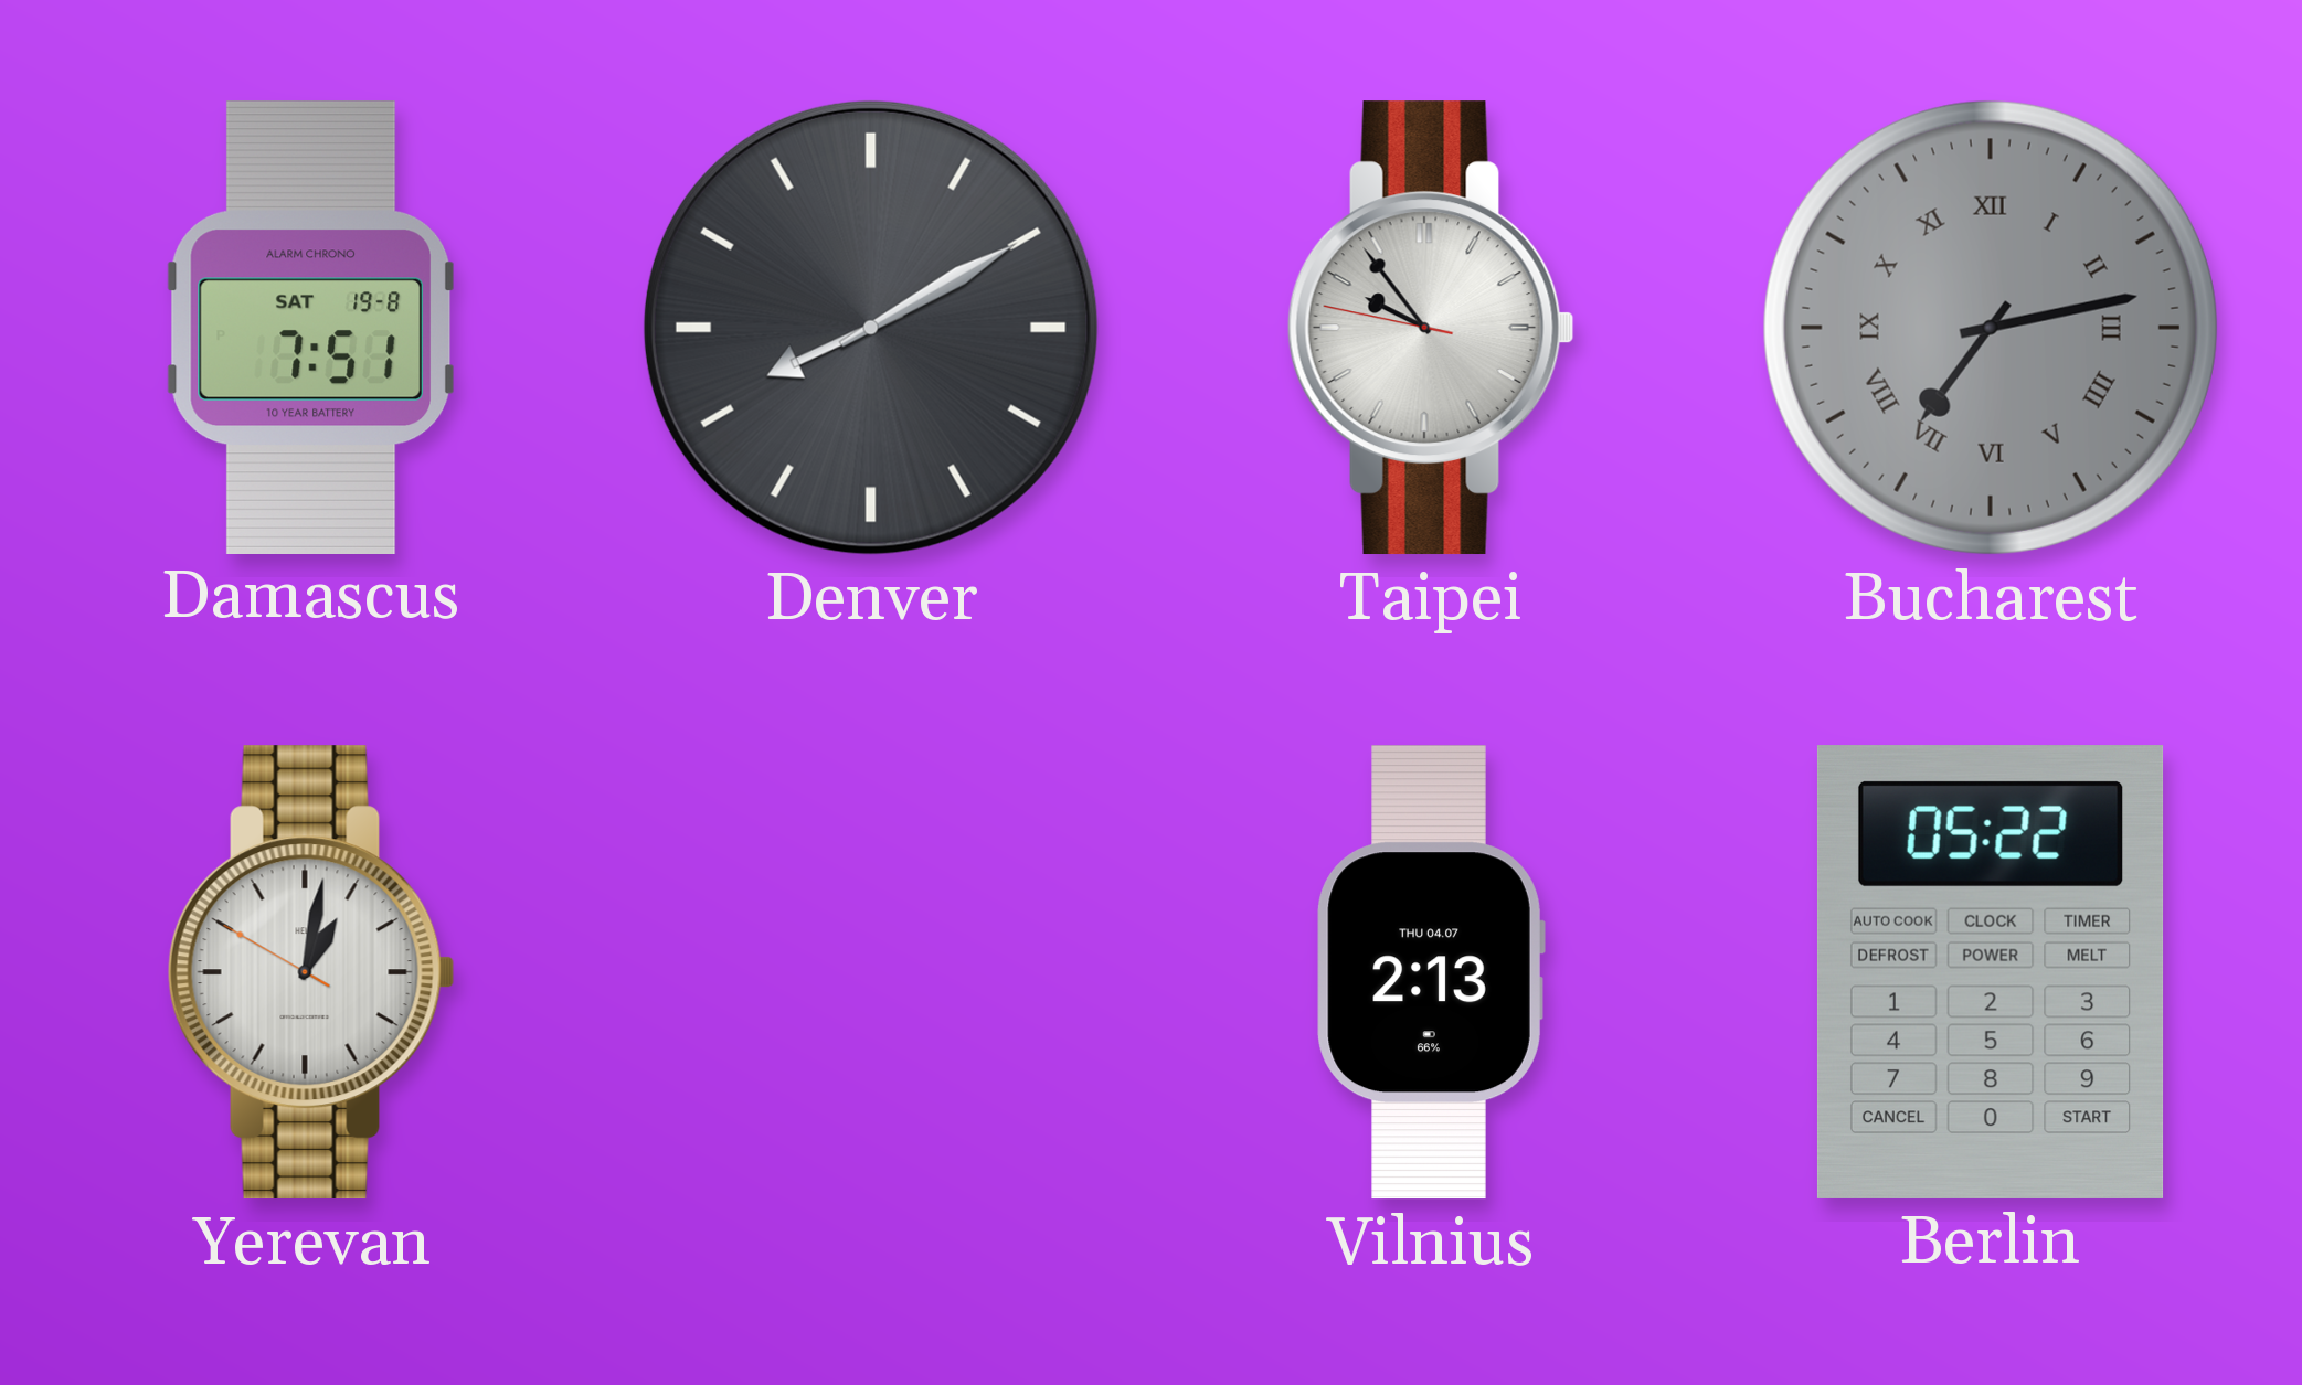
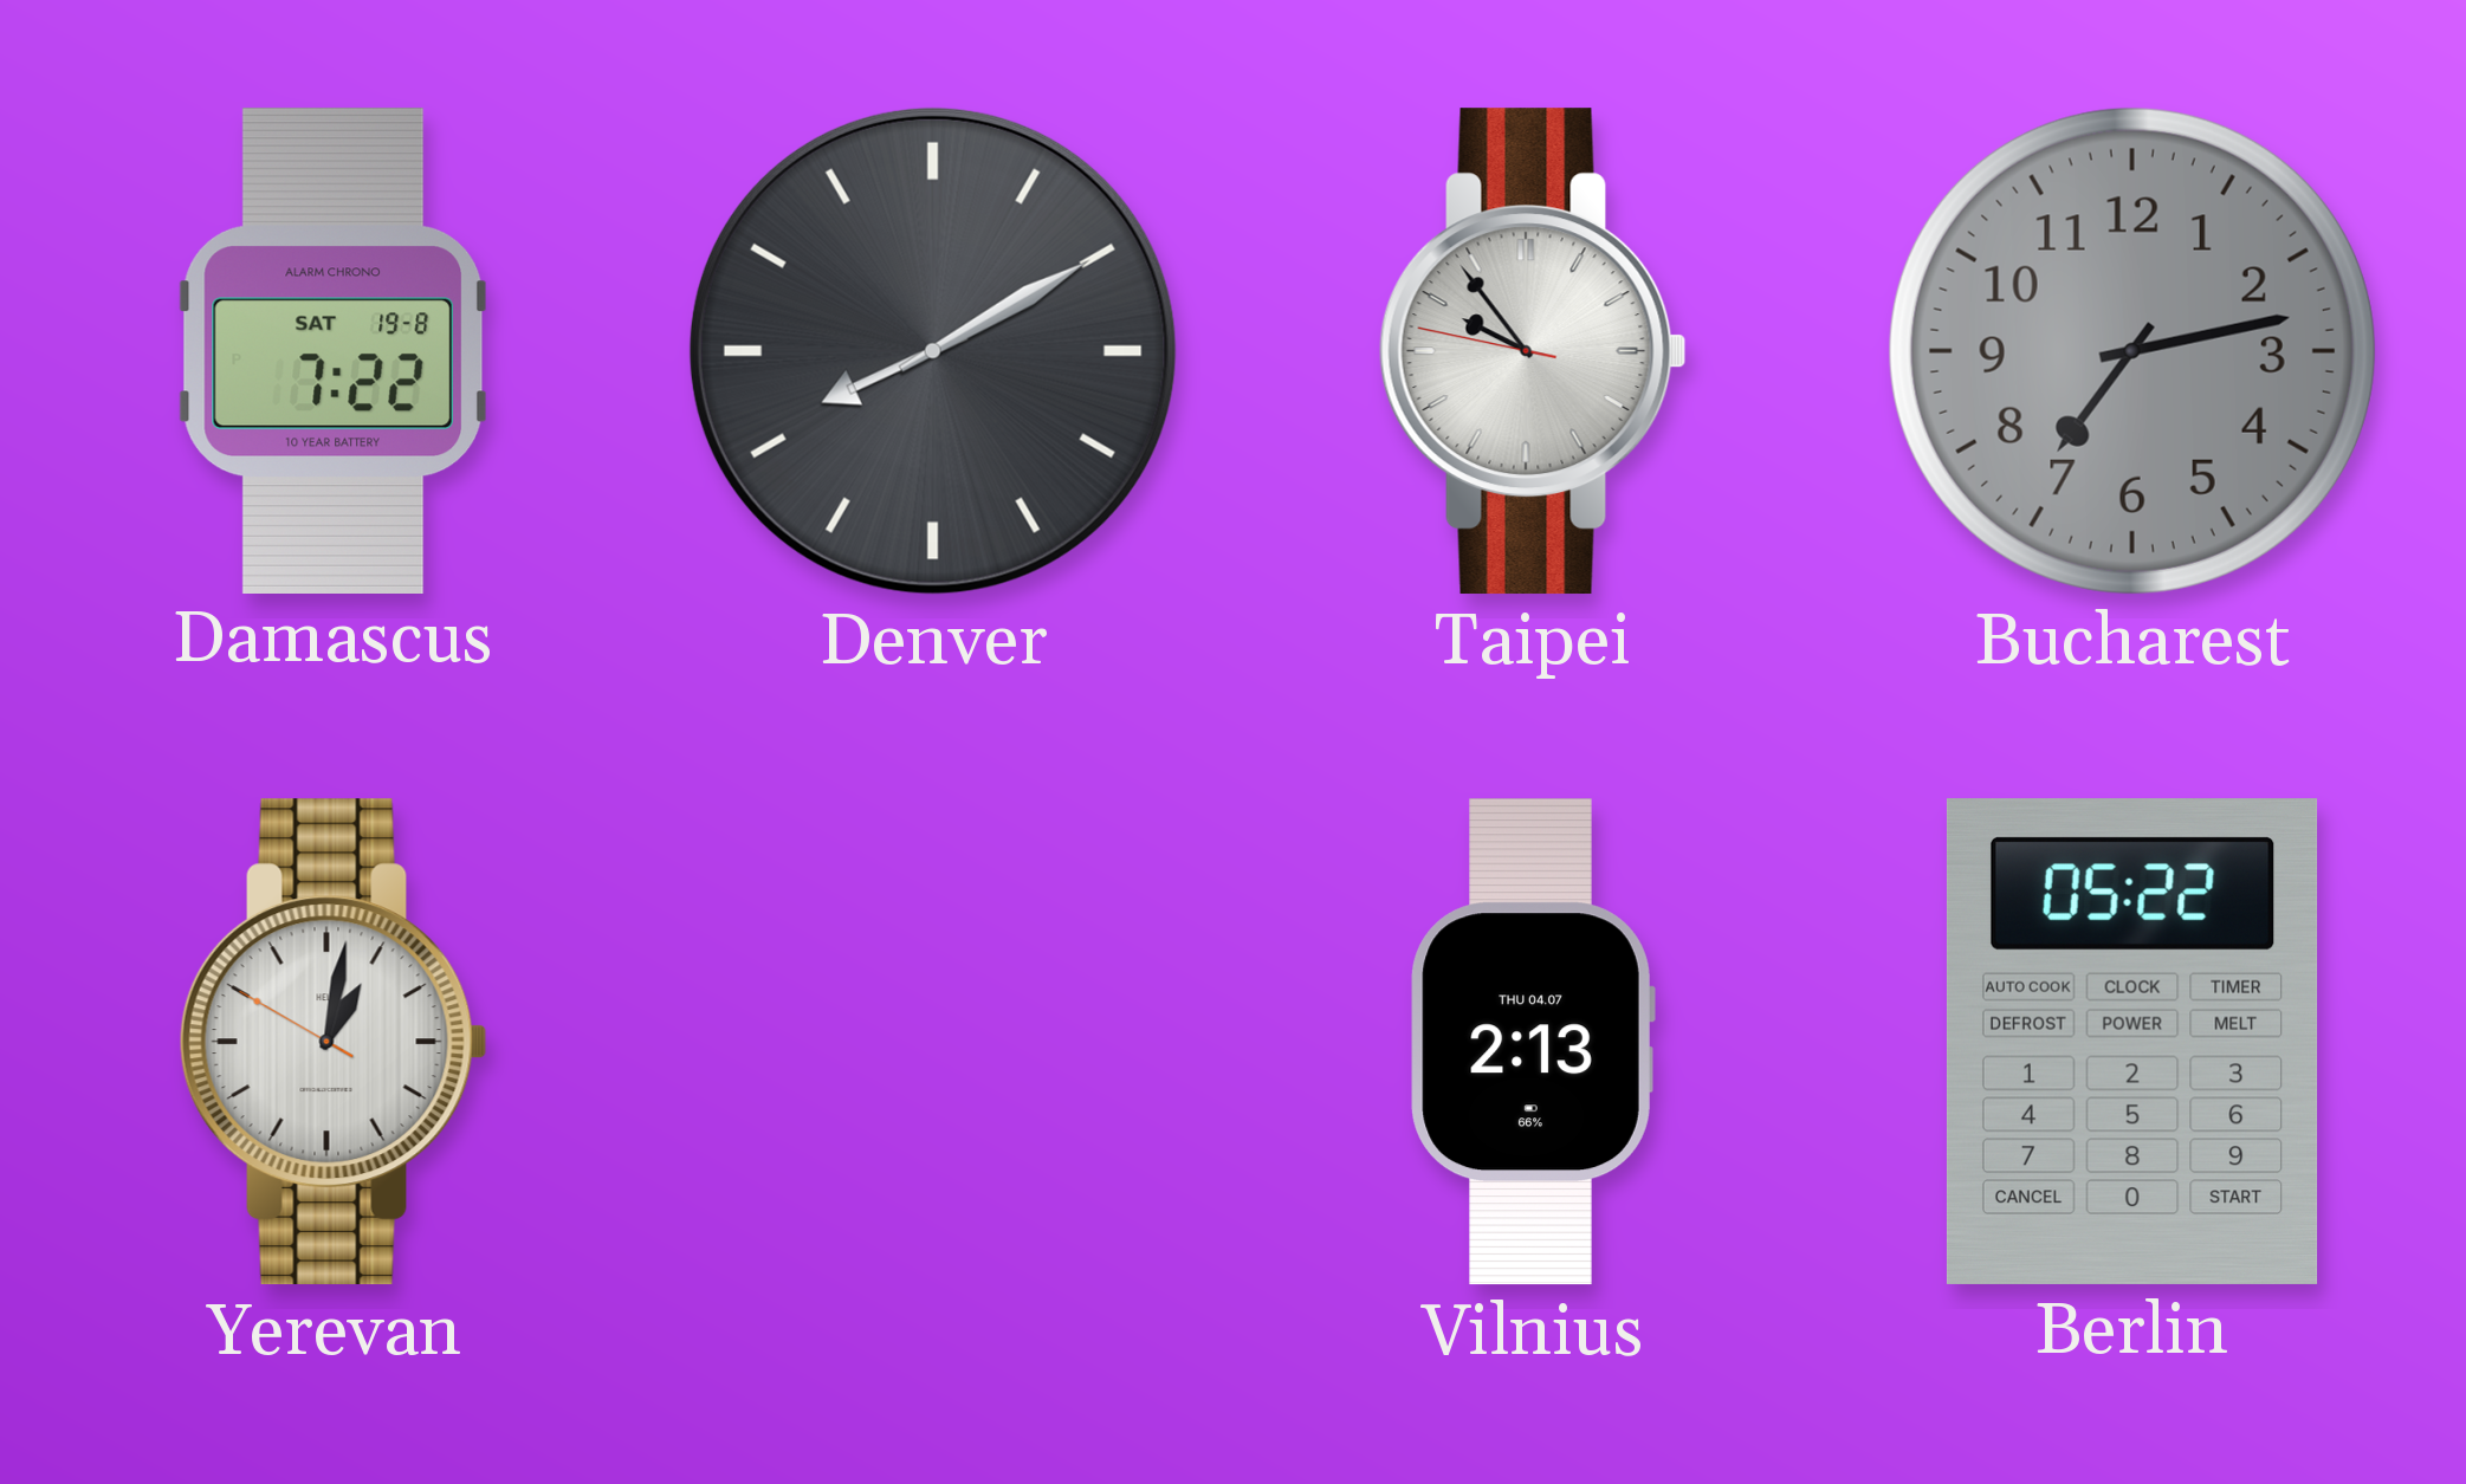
Damascus: 7:51 -> 7:22 (334, 350)
Bucharest numerals: Roman -> Arabic (2132, 351)
